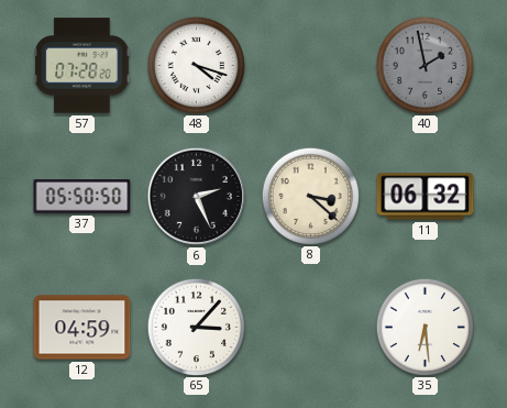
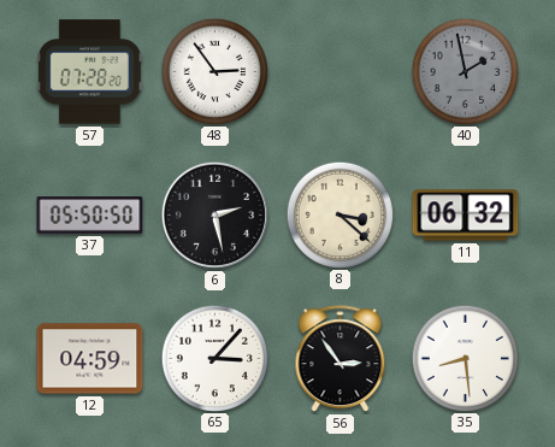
48: 4:18 -> 2:54 (214, 71)
6: 2:26 -> 2:28 (214, 214)
56: none -> 2:54 (341, 359)
35: 6:29 -> 8:29 (465, 358)
